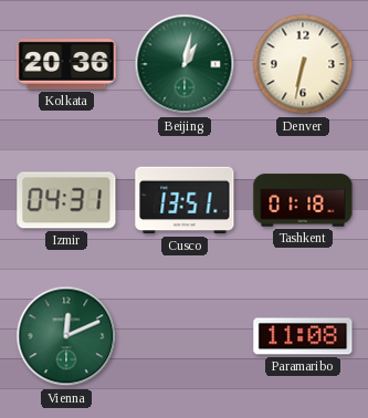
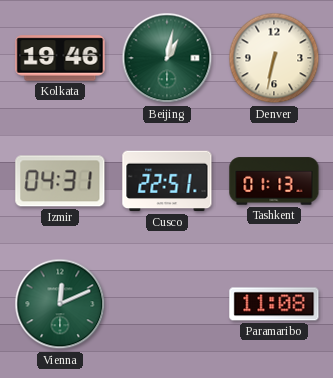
Kolkata: 20:36 -> 19:46 (60, 58)
Cusco: 13:51 -> 22:51 (167, 181)
Tashkent: 01:18 -> 01:13 (274, 181)
